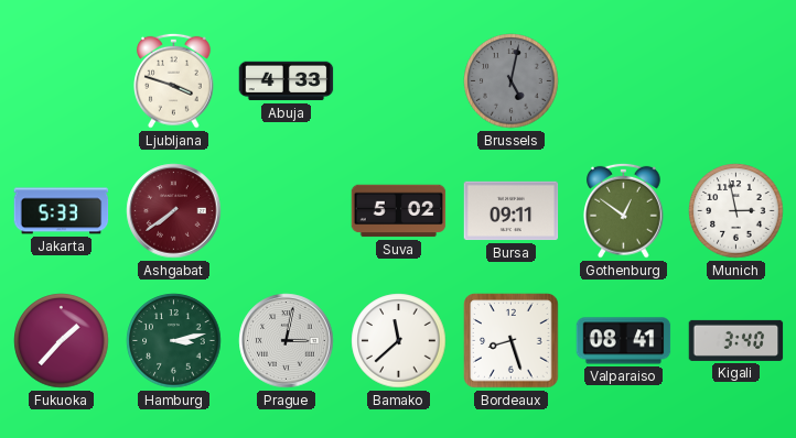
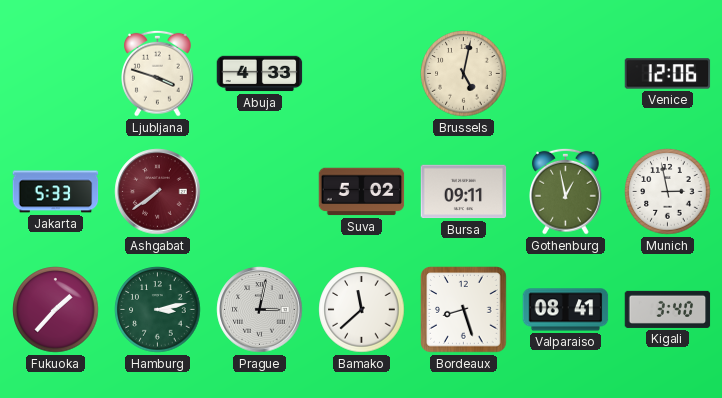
Brussels dial: grey -> cream (464, 74)
Venice: none -> 12:06 (668, 74)
Gothenburg: 12:51 -> 12:58 (566, 191)
